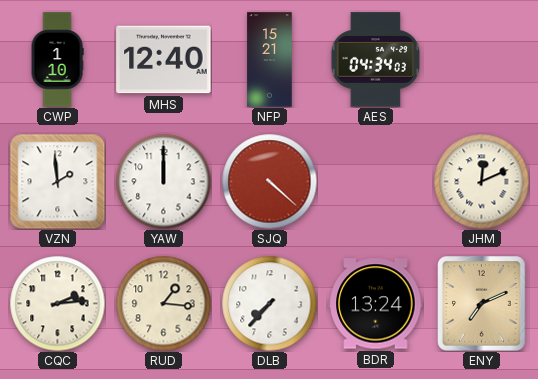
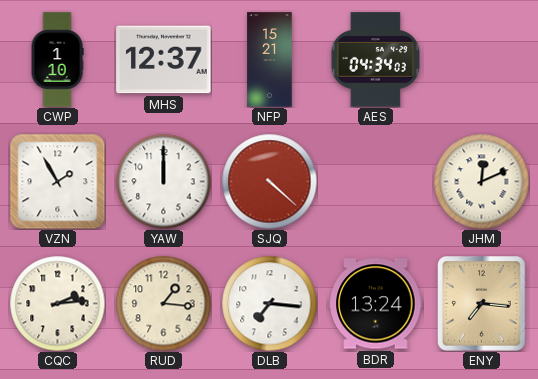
MHS: 12:40 -> 12:37 (164, 60)
VZN: 1:59 -> 1:55 (57, 181)
DLB: 7:37 -> 7:16 (269, 303)
ENY: 7:11 -> 7:16 (482, 304)
